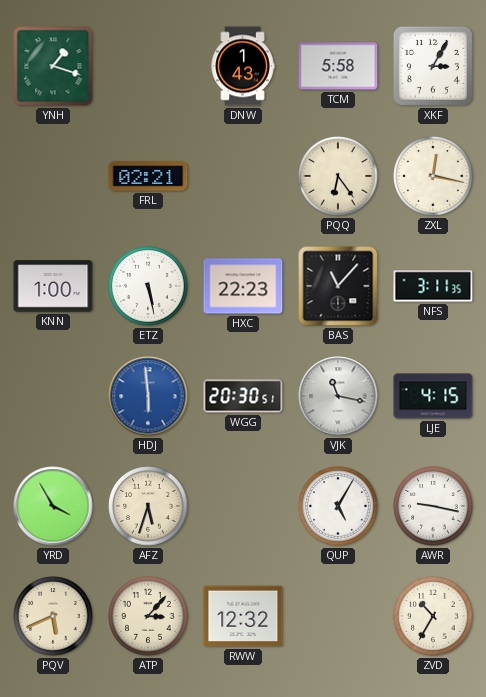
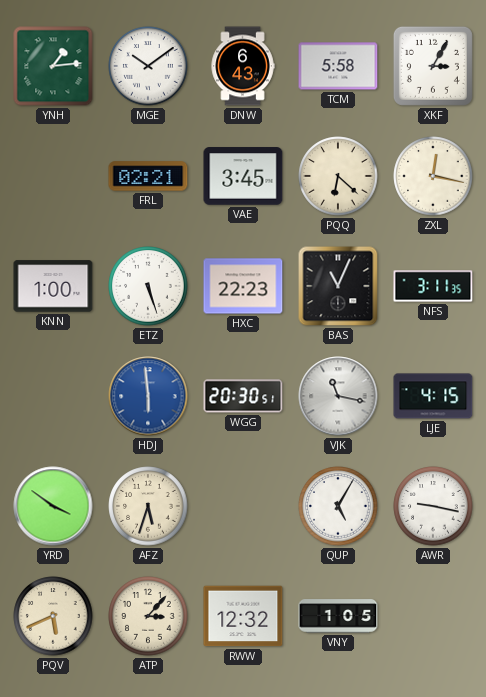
YNH: 1:18 -> 1:14 (53, 66)
MGE: none -> 10:09 (148, 66)
DNW: 1:43 -> 6:43 (243, 66)
VAE: none -> 3:45 (243, 176)
PQQ: 6:24 -> 6:22 (338, 176)
ETZ: 5:28 -> 5:27 (148, 286)
BAS: 11:07 -> 11:04 (338, 286)
YRD: 3:55 -> 3:51 (53, 506)
VNY: none -> 1:05 (338, 616)
ZVD: 10:35 -> none (433, 616)
